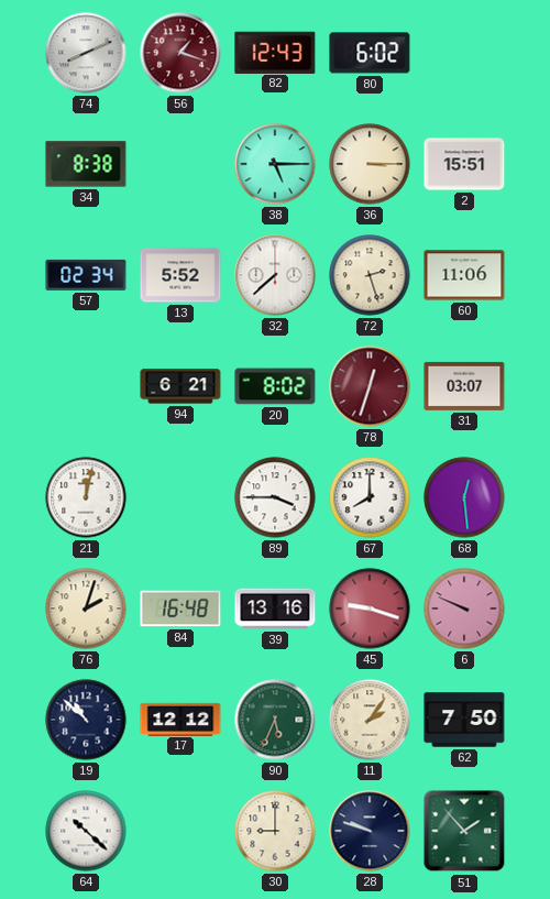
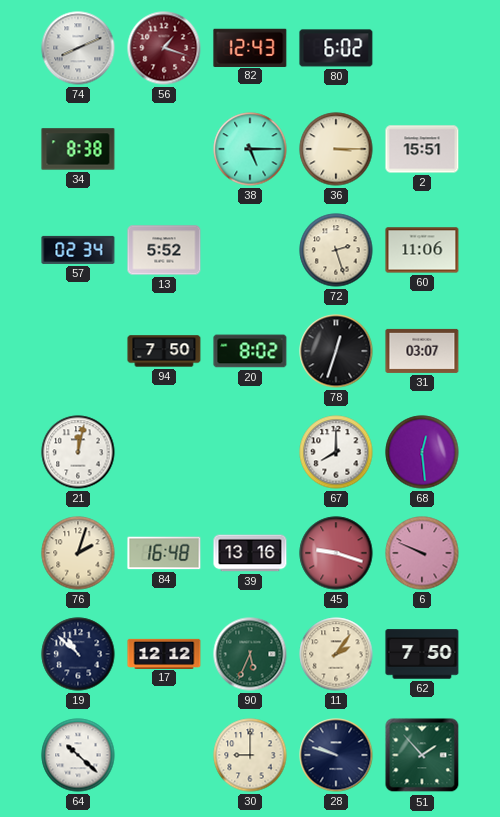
32: 7:38 -> none (275, 275)
94: 6:21 -> 7:50 (164, 351)
78 dial: burgundy -> black (336, 351)
89: 3:45 -> none (275, 497)
